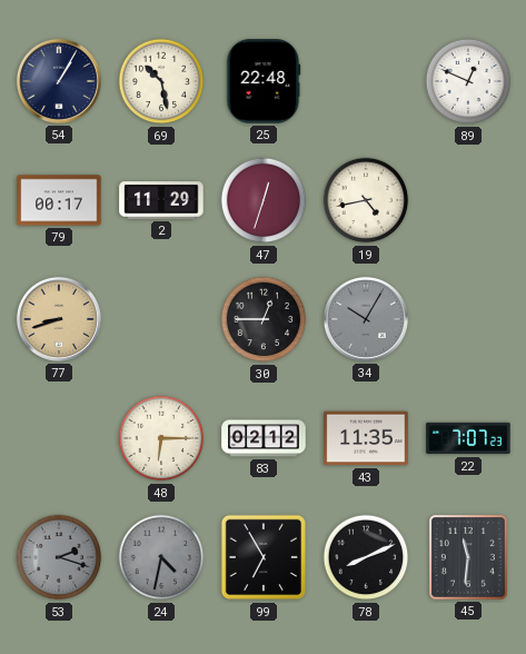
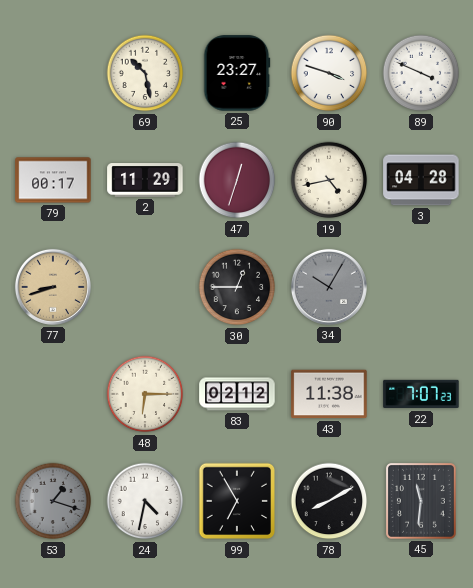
54: 1:05 -> none (59, 81)
25: 22:48 -> 23:27 (237, 73)
90: none -> 3:48 (329, 73)
89: 12:49 -> 3:49 (421, 73)
3: none -> 04:28 (421, 180)
43: 11:35 -> 11:38 (329, 394)
53: 2:18 -> 1:18 (53, 501)
24 dial: grey -> white (145, 501)
78: 8:11 -> 8:10 (329, 501)
